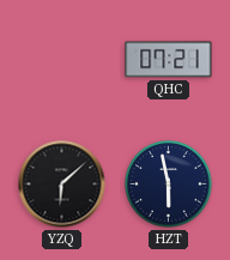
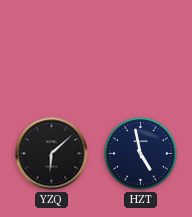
QHC: 07:21 -> none (169, 60)
HZT: 5:58 -> 4:58 (141, 154)
